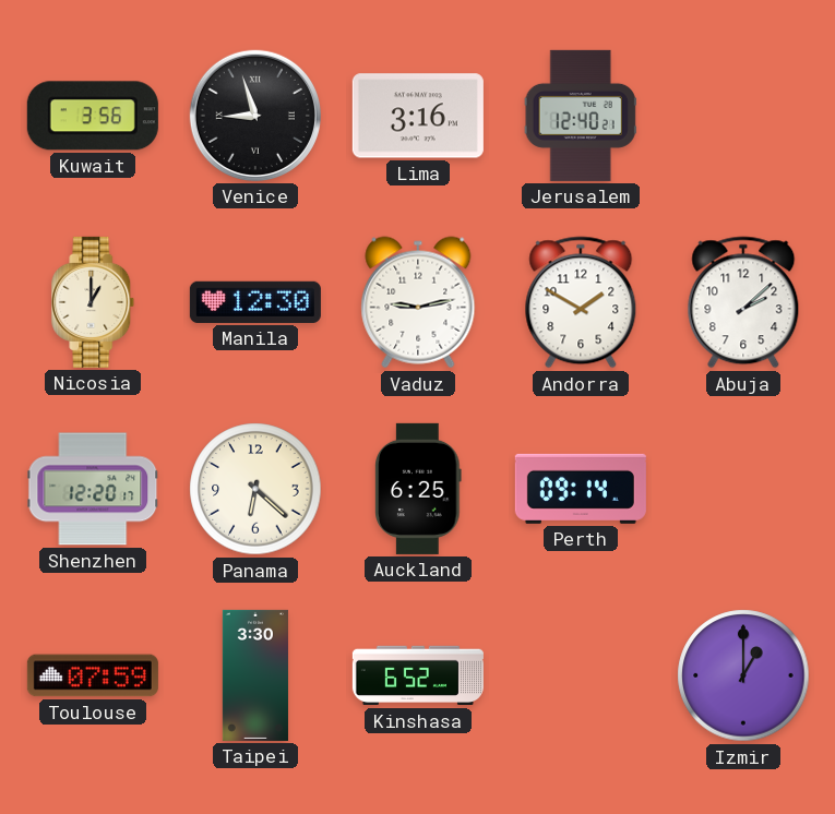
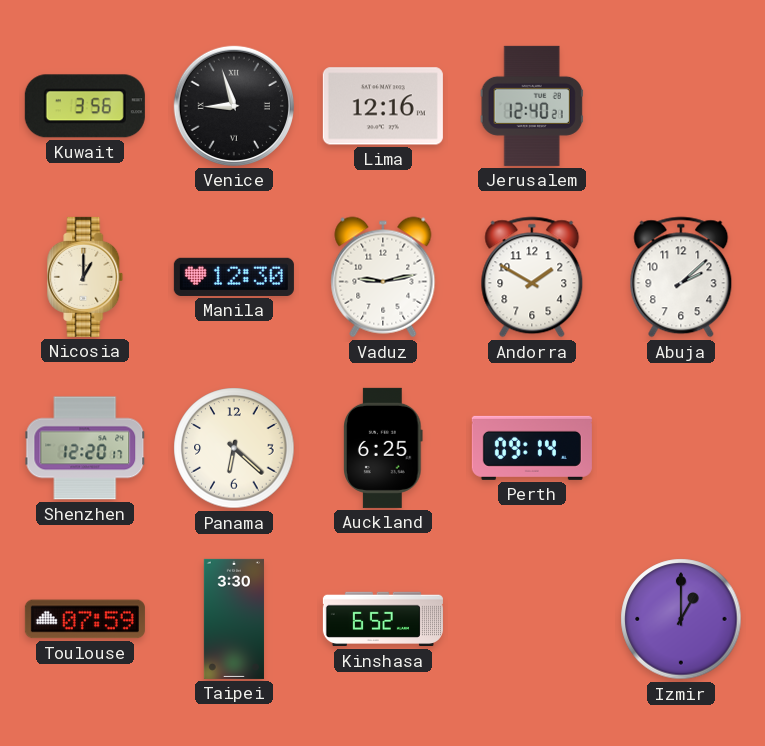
Lima: 3:16 -> 12:16 (383, 106)
